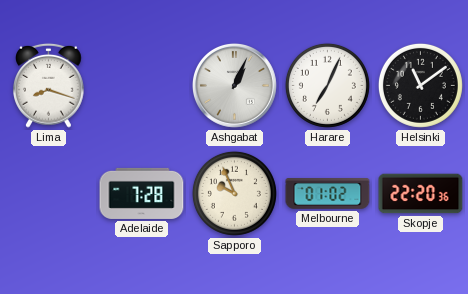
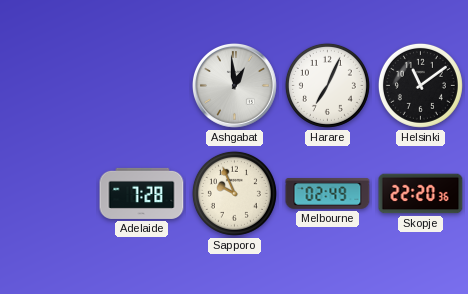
Lima: 8:18 -> none (49, 85)
Ashgabat: 1:04 -> 12:59 (234, 85)
Melbourne: 01:02 -> 02:49 (328, 194)
